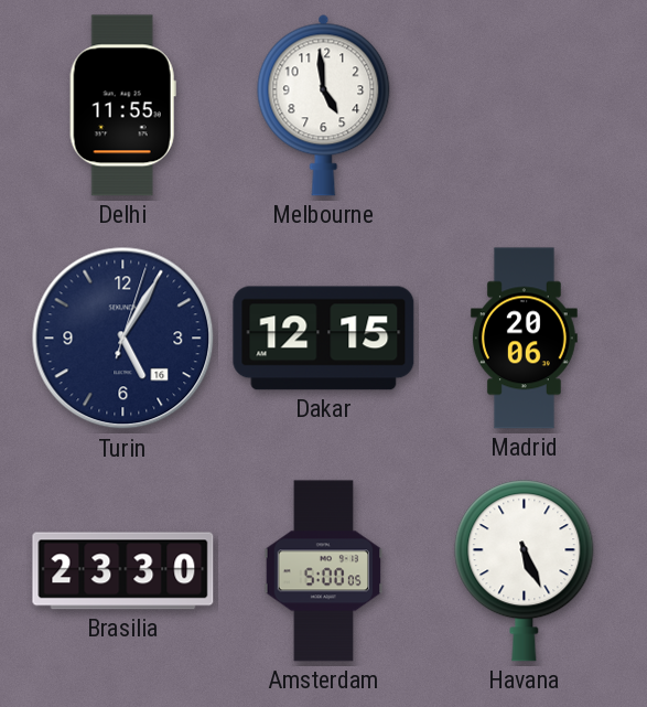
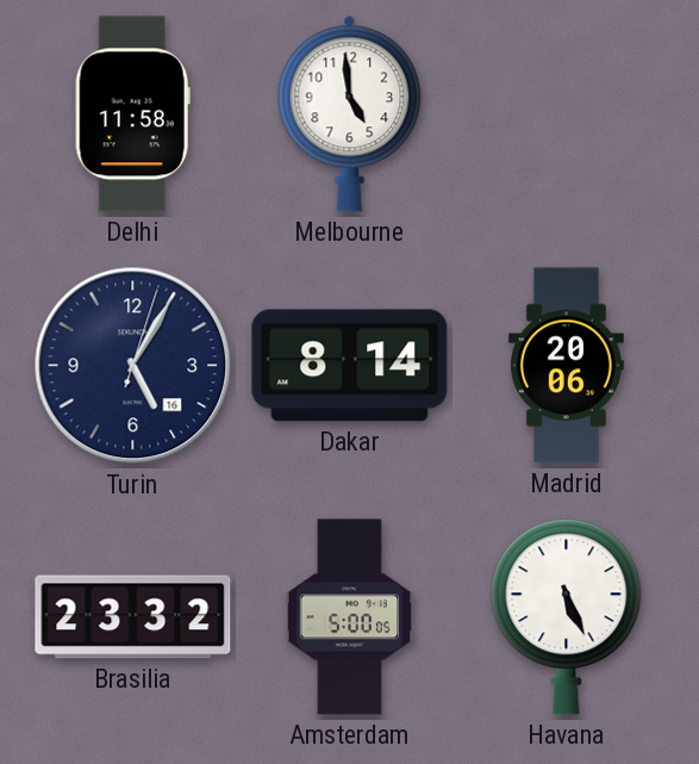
Delhi: 11:55 -> 11:58 (132, 114)
Dakar: 12:15 -> 8:14 (350, 366)
Brasilia: 23:30 -> 23:32 (133, 617)
